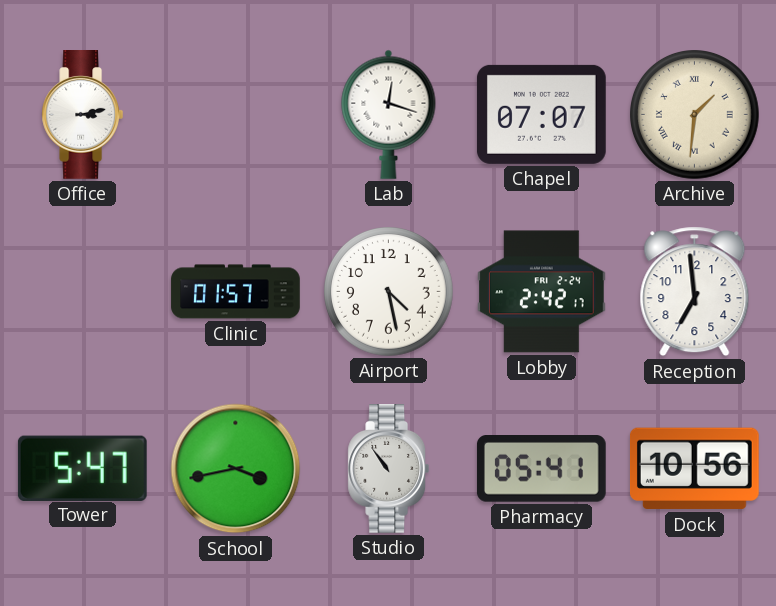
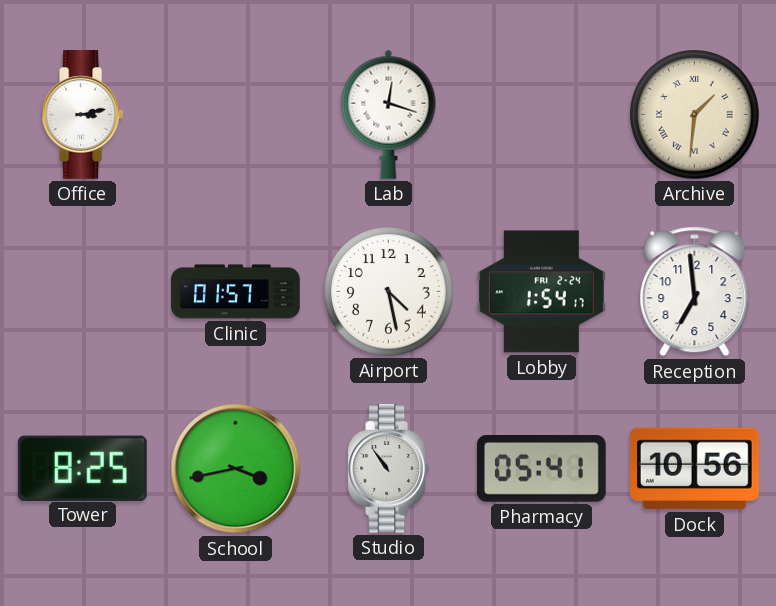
Chapel: 07:07 -> none (542, 114)
Lobby: 2:42 -> 1:54 (542, 292)
Tower: 5:47 -> 8:25 (82, 468)
